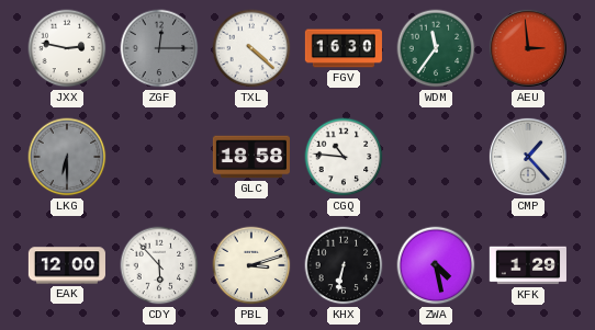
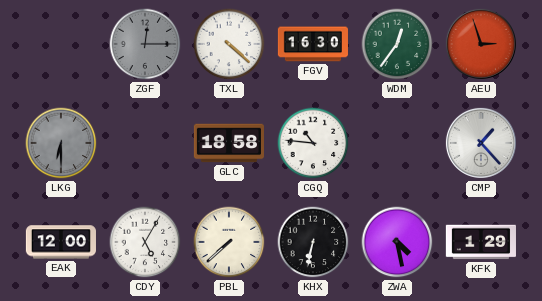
JXX: 2:47 -> none (67, 48)
WDM: 11:36 -> 12:36 (397, 44)
AEU: 2:59 -> 2:57 (481, 44)
CDY: 5:53 -> 5:05 (145, 242)
PBL: 3:12 -> 7:38 (229, 242)
